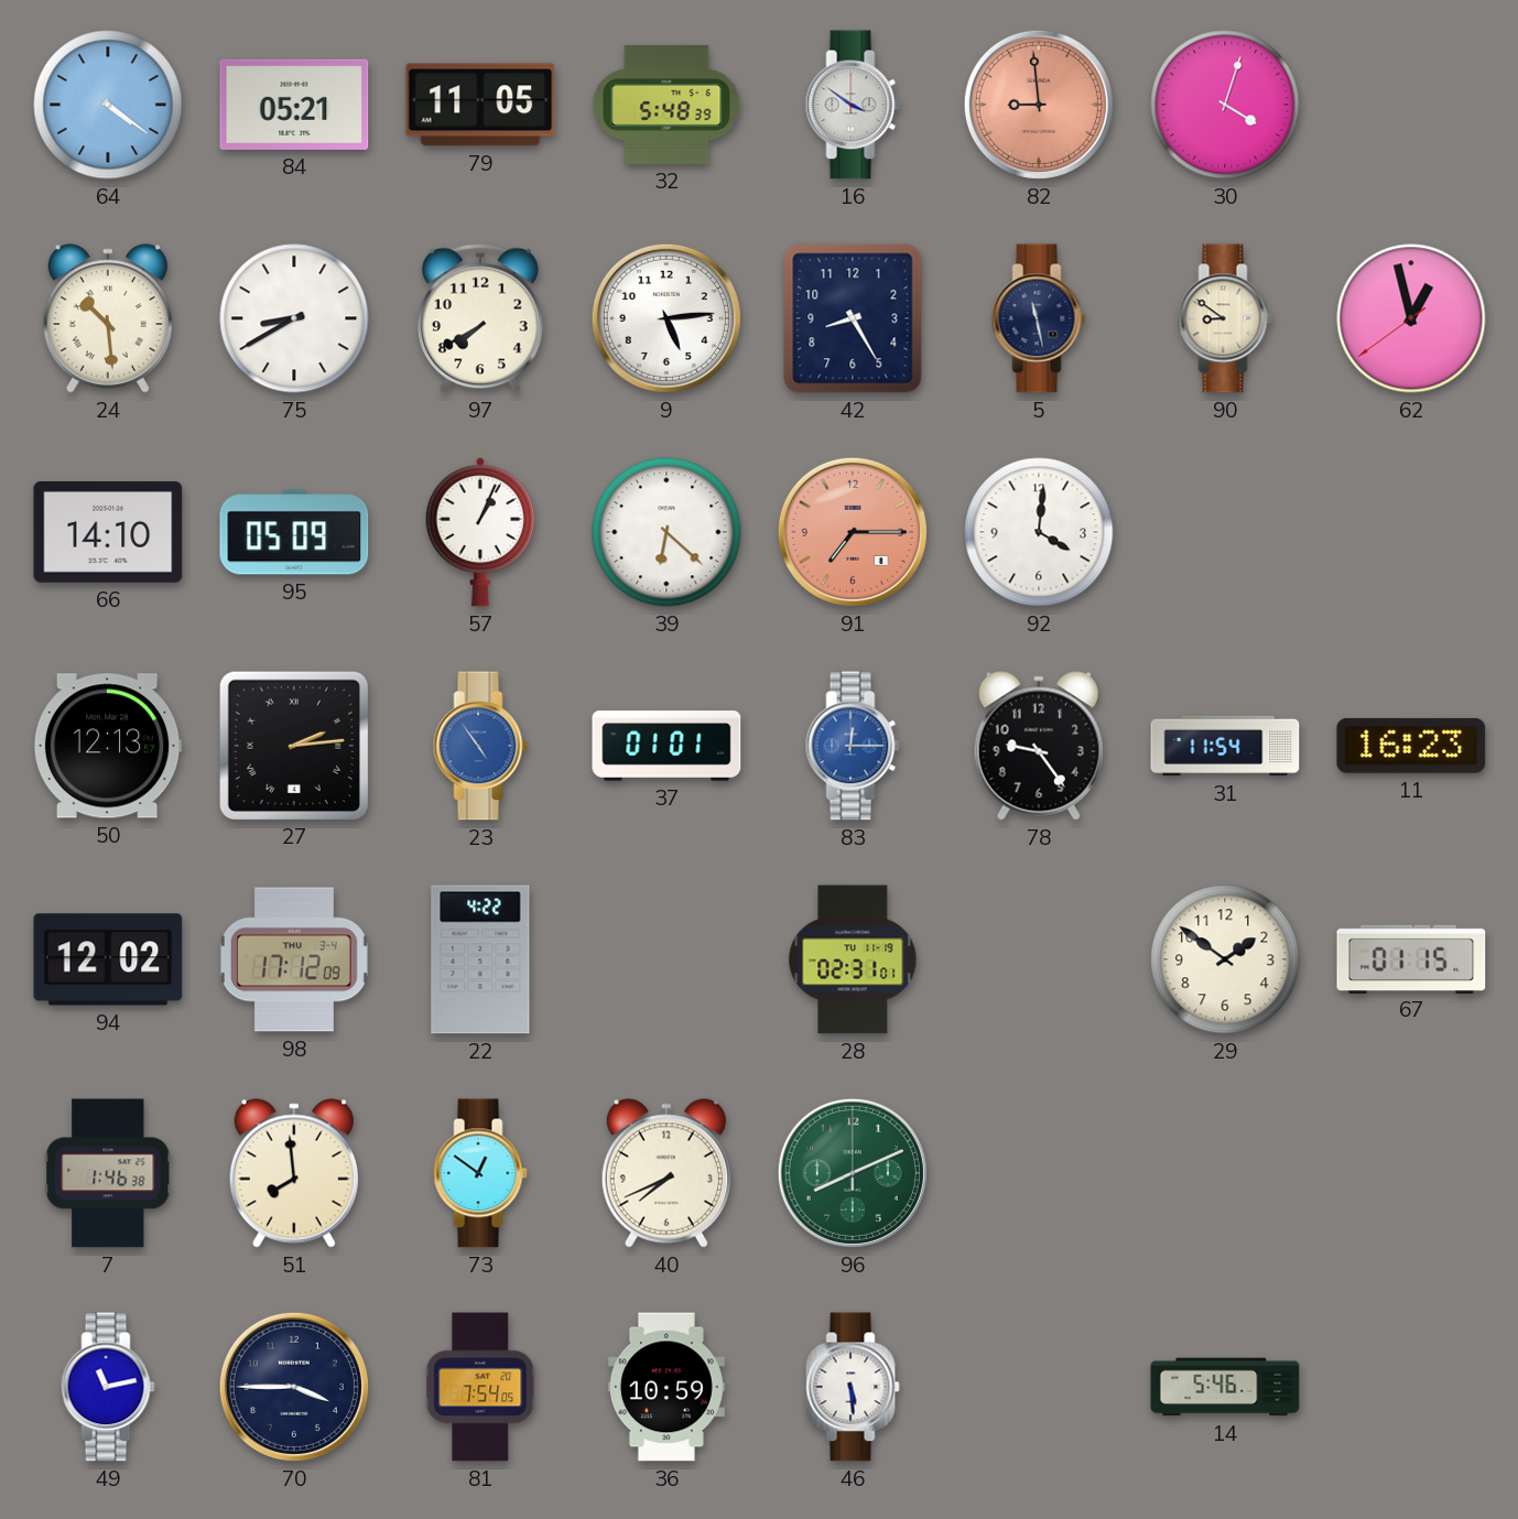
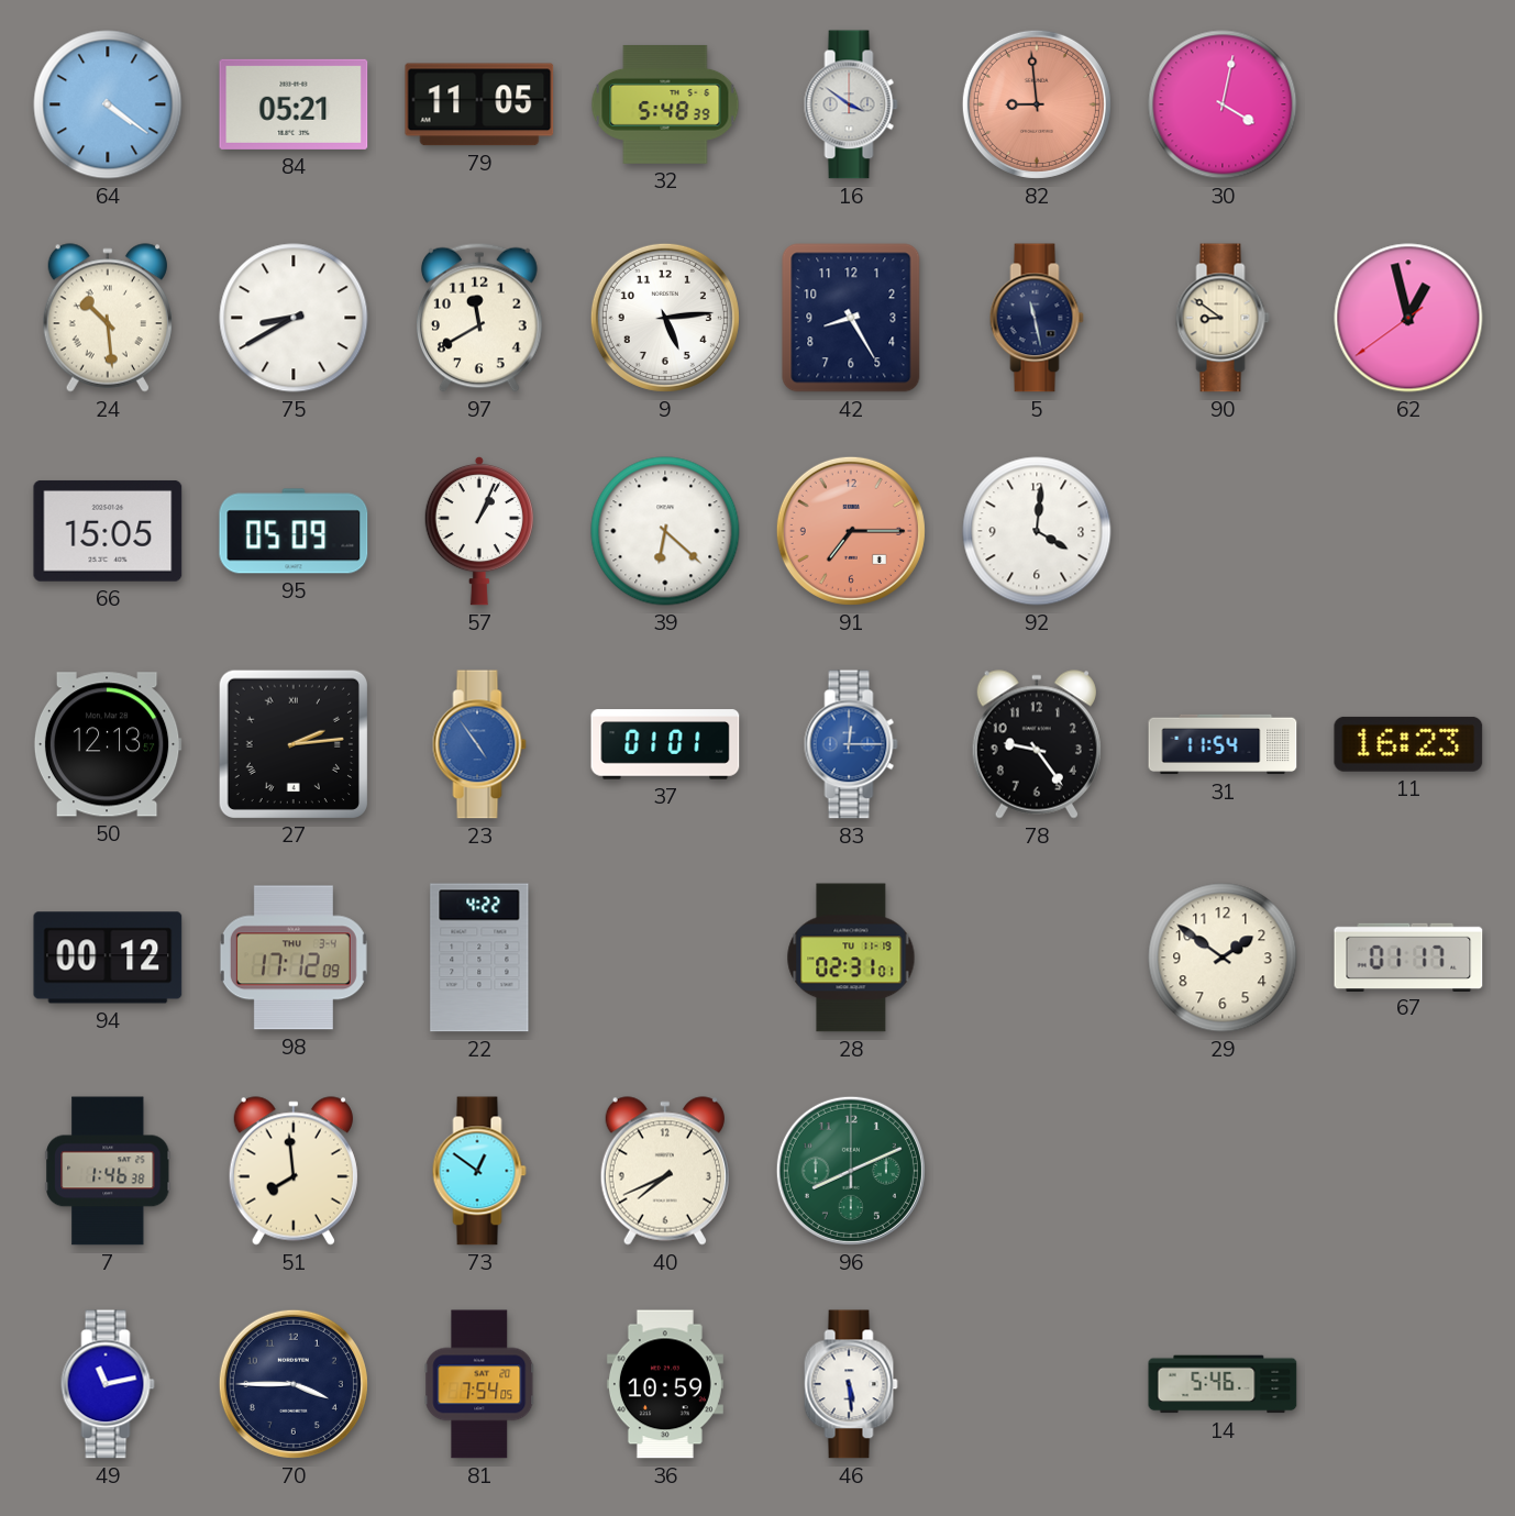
30: 4:03 -> 4:02 (1223, 104)
97: 7:40 -> 11:40 (479, 318)
66: 14:10 -> 15:05 (108, 531)
94: 12:02 -> 00:12 (108, 958)
67: 01:15 -> 01:17 (1408, 956)
